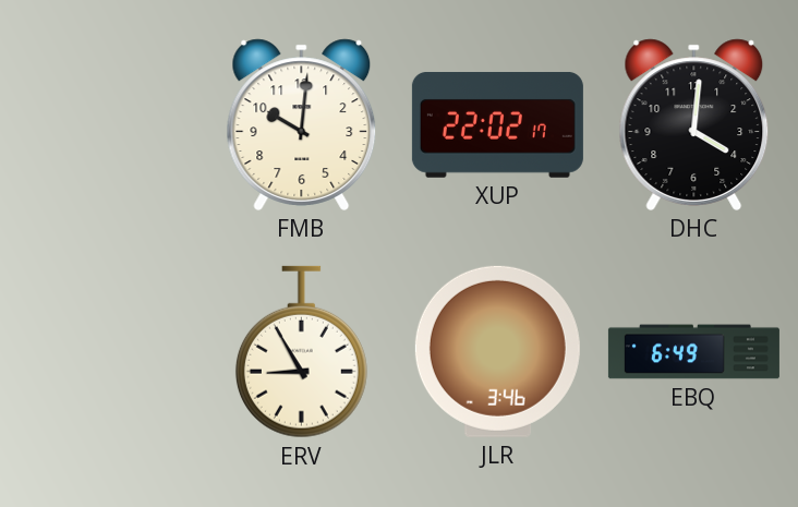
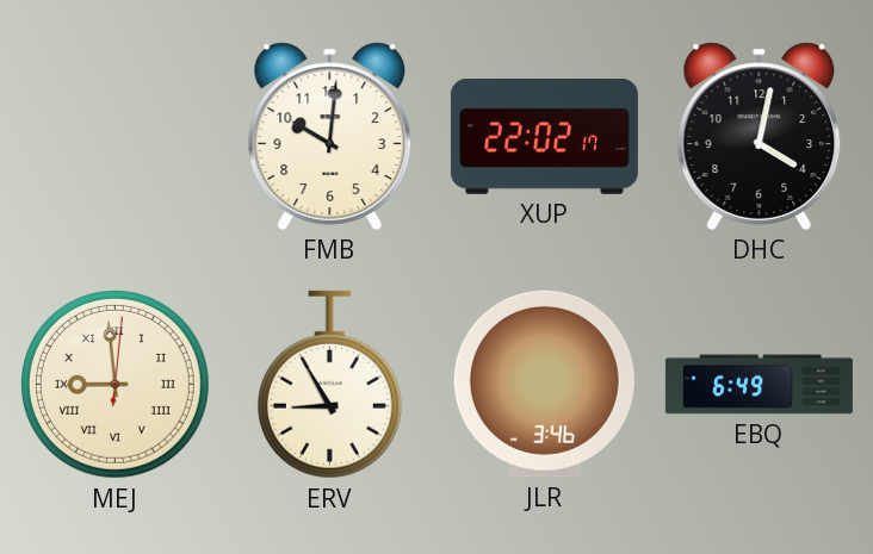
DHC: 4:01 -> 4:02 (760, 136)
MEJ: none -> 8:59 (114, 384)
